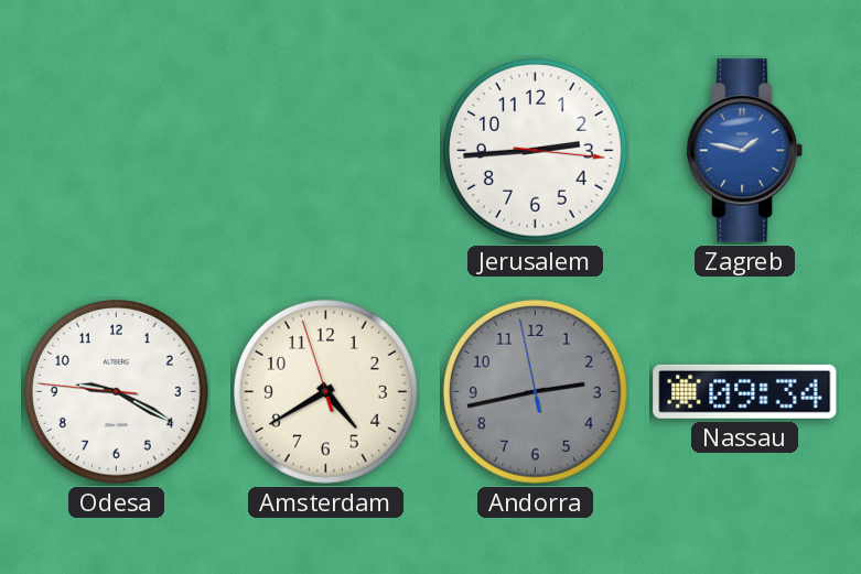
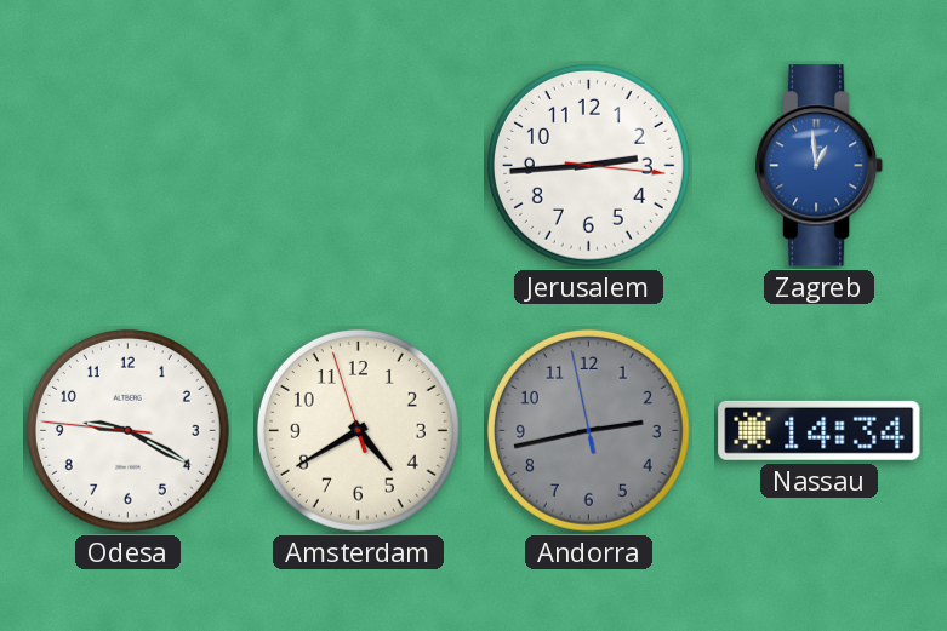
Zagreb: 1:47 -> 12:59 (820, 166)
Nassau: 09:34 -> 14:34 (820, 430)
